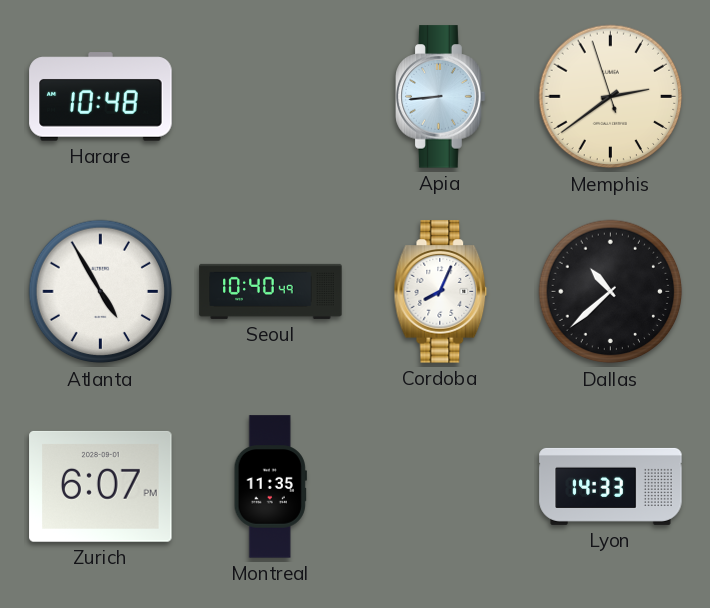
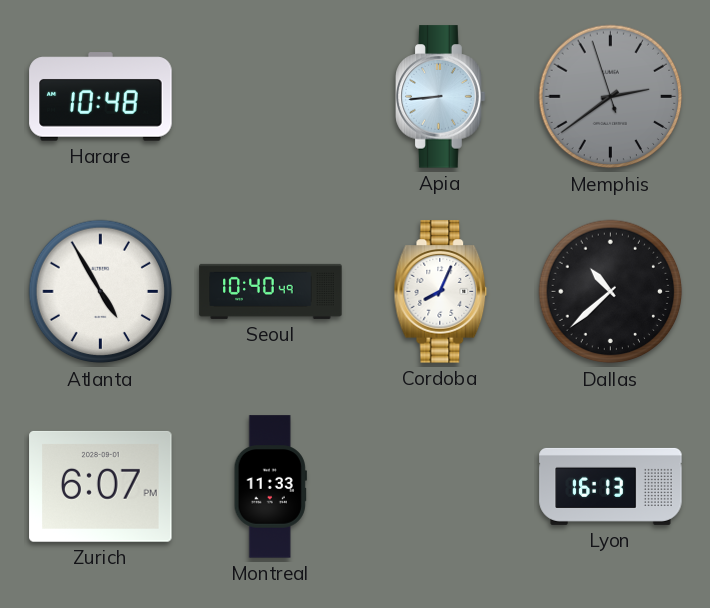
Memphis dial: cream -> grey (611, 97)
Montreal: 11:35 -> 11:33 (270, 487)
Lyon: 14:33 -> 16:13 (611, 486)
